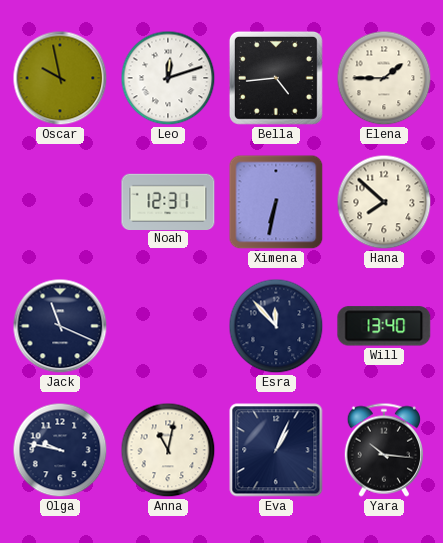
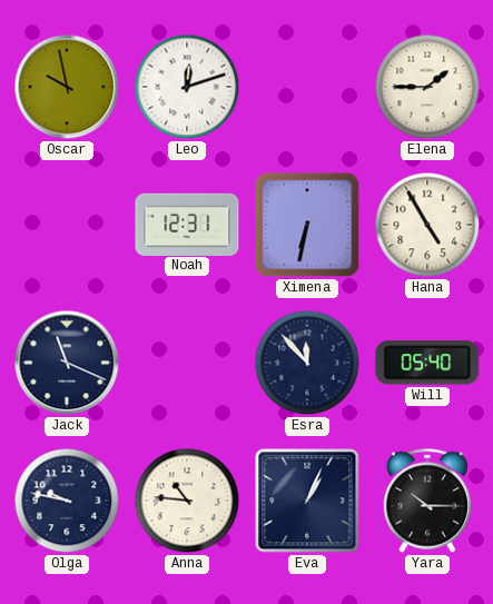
Bella: 4:44 -> none (276, 78)
Hana: 7:52 -> 4:55 (427, 225)
Will: 13:40 -> 05:40 (427, 363)
Anna: 11:02 -> 10:46 (187, 501)
Yara: 10:16 -> 10:15 (426, 501)
